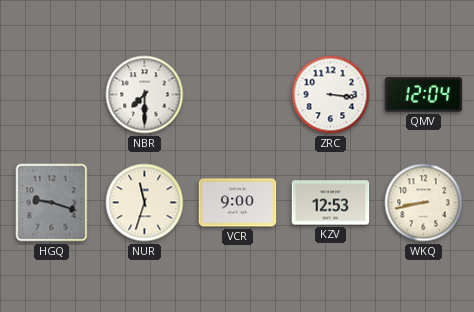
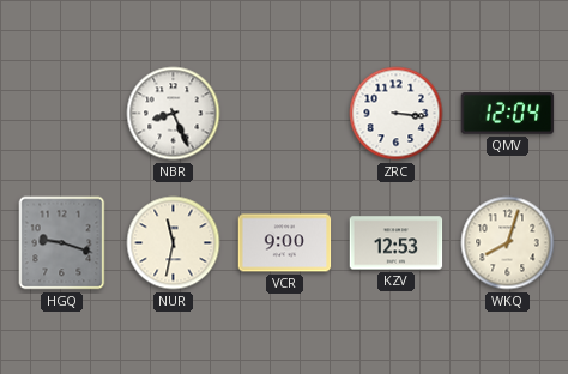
NBR: 7:30 -> 8:26 (174, 114)
NUR: 11:33 -> 11:32 (174, 243)
WKQ: 8:43 -> 8:03 (508, 243)
